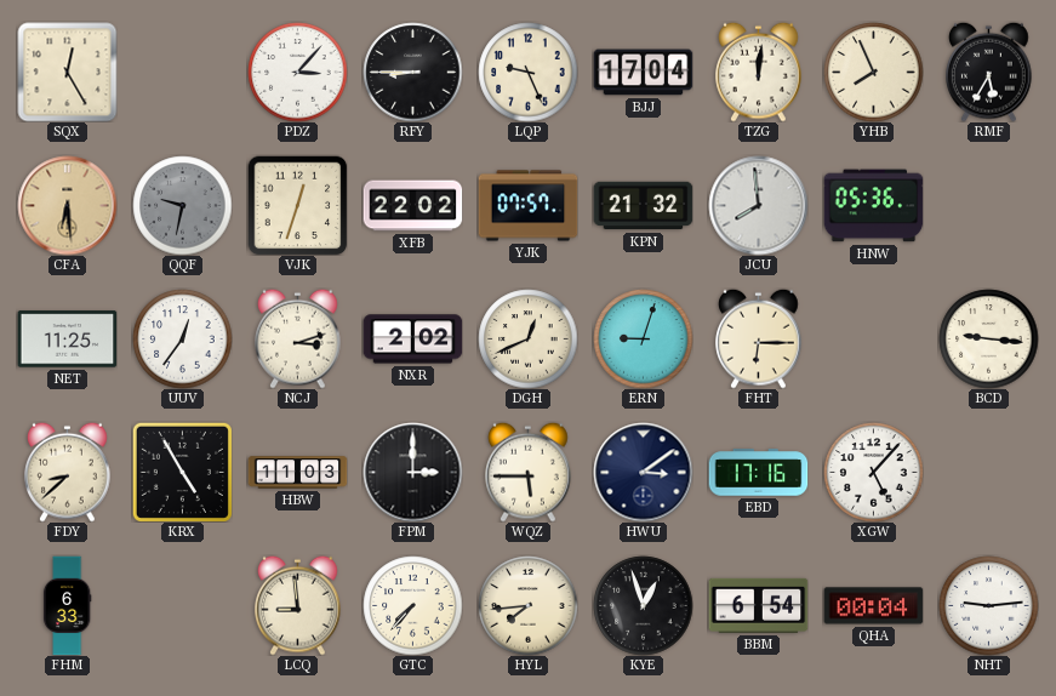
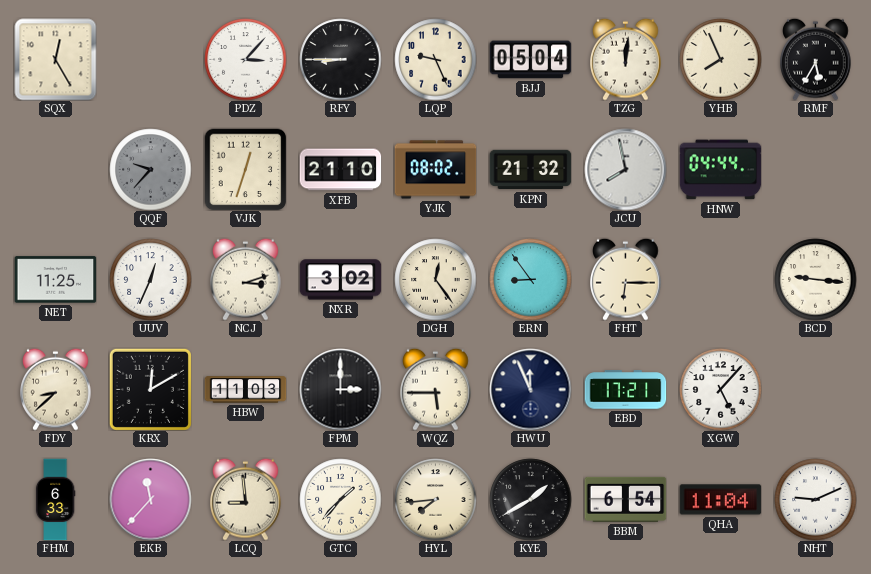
BJJ: 17:04 -> 05:04 (530, 60)
CFA: 6:29 -> none (67, 205)
QQF: 9:32 -> 9:37 (150, 169)
XFB: 22:02 -> 21:10 (340, 170)
YJK: 07:57 -> 08:02 (435, 170)
JCU: 7:59 -> 7:58 (625, 169)
HNW: 05:36 -> 04:44 (720, 170)
UUV: 12:36 -> 12:34 (150, 279)
NXR: 2:02 -> 3:02 (340, 280)
DGH: 12:41 -> 12:24 (435, 279)
ERN: 9:03 -> 8:54 (530, 279)
KRX: 4:55 -> 12:10 (150, 389)
HWU: 3:09 -> 11:56 (530, 389)
EBD: 17:16 -> 17:21 (625, 390)
EKB: none -> 11:37 (150, 499)
GTC: 7:37 -> 1:37 (340, 499)
KYE: 12:57 -> 1:40 (530, 499)
QHA: 00:04 -> 11:04 (720, 500)
NHT: 9:14 -> 9:11 (815, 499)
